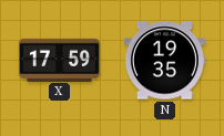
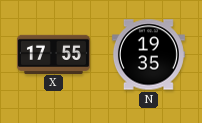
X: 17:59 -> 17:55 (53, 54)
